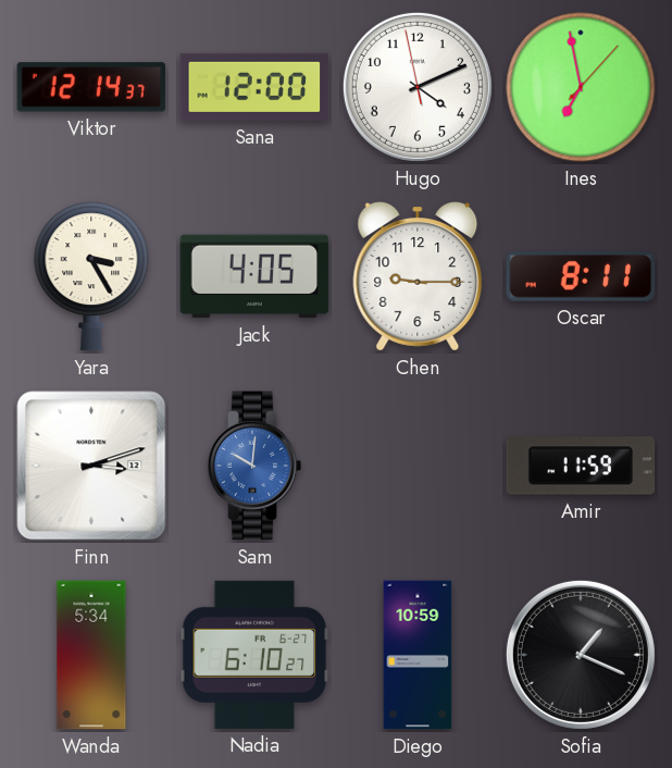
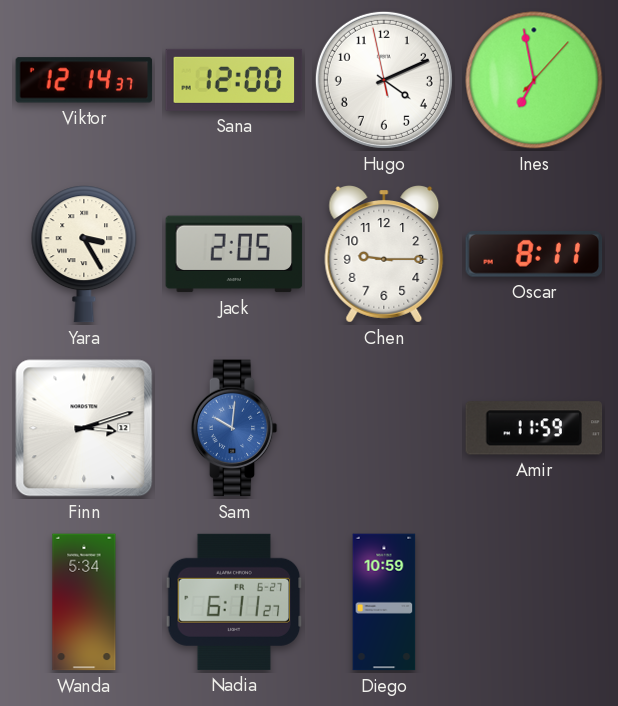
Jack: 4:05 -> 2:05 (234, 254)
Nadia: 6:10 -> 6:11 (234, 602)
Sofia: 1:19 -> none (581, 655)
